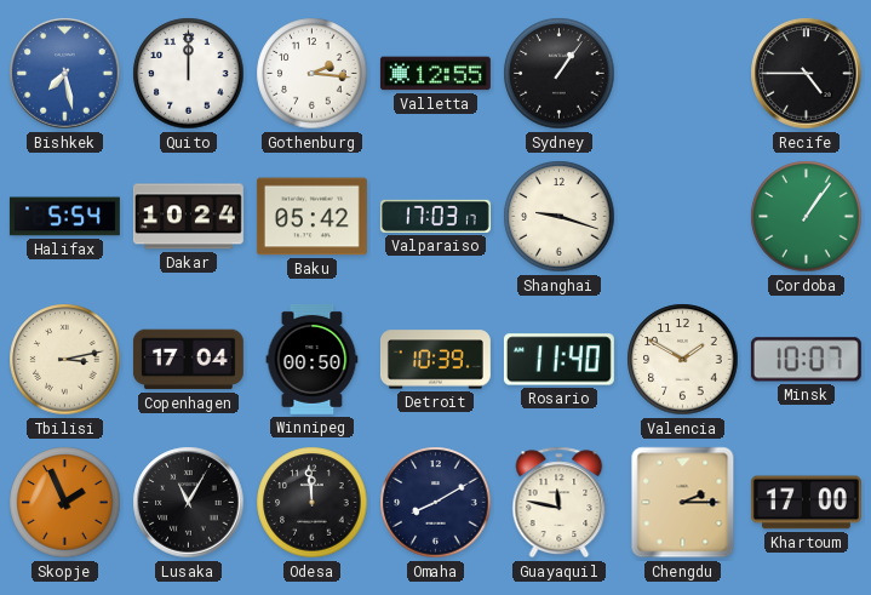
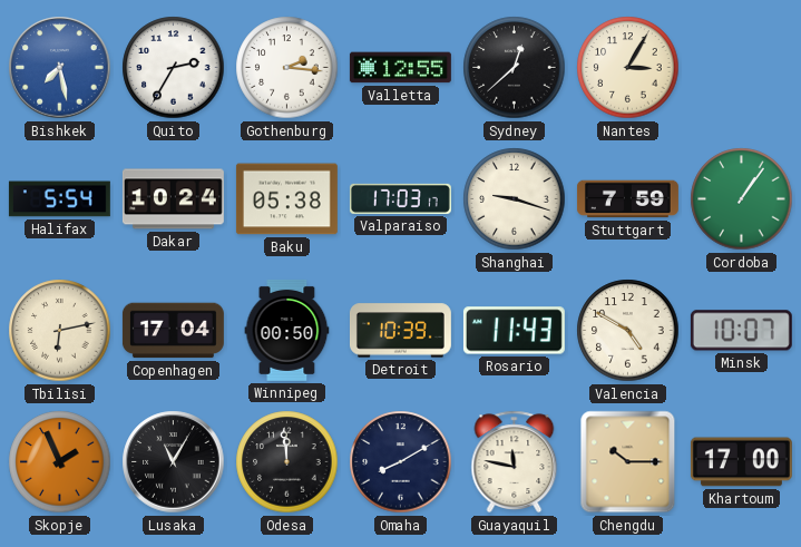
Quito: 12:00 -> 2:35 (174, 68)
Sydney: 1:06 -> 12:38 (515, 68)
Nantes: none -> 3:05 (628, 68)
Recife: 4:45 -> none (807, 74)
Baku: 05:42 -> 05:38 (286, 199)
Stuttgart: none -> 7:59 (627, 199)
Tbilisi: 3:13 -> 6:13 (60, 331)
Rosario: 11:40 -> 11:43 (514, 331)
Valencia: 1:50 -> 4:50 (628, 331)
Chengdu: 2:15 -> 10:15 (628, 462)
